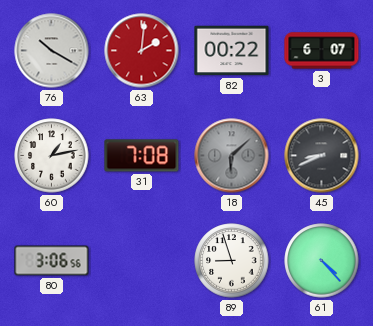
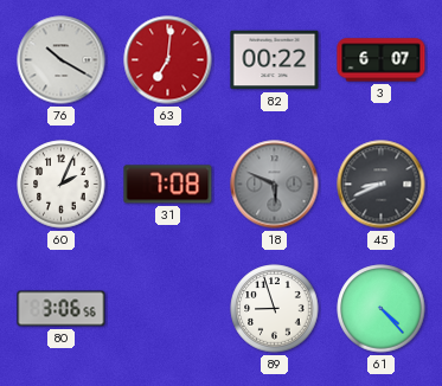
63: 2:01 -> 7:01 (168, 60)
60: 1:13 -> 2:04 (62, 185)
18: 6:08 -> 5:49 (275, 185)
